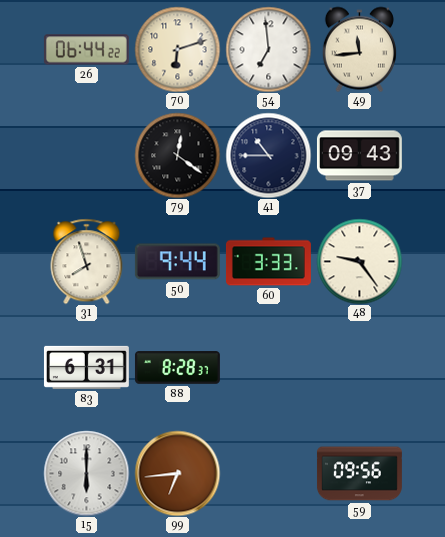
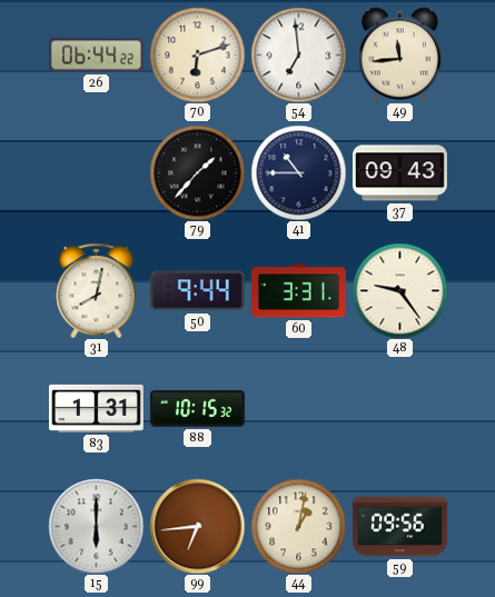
79: 12:21 -> 1:37 (197, 172)
31: 7:57 -> 8:02 (97, 290)
60: 3:33 -> 3:31 (298, 291)
83: 6:31 -> 1:31 (96, 408)
88: 8:28 -> 10:15 (197, 409)
44: none -> 1:02 (298, 526)
